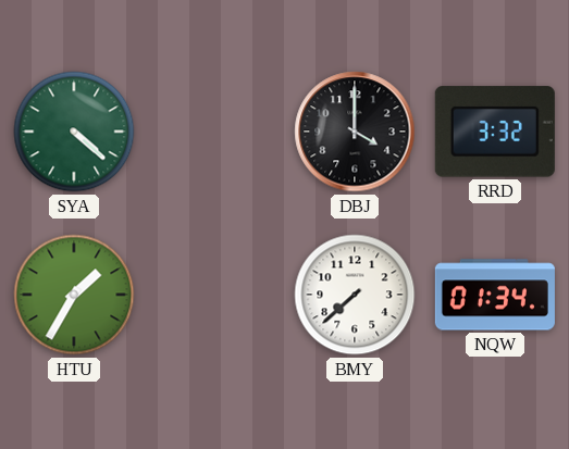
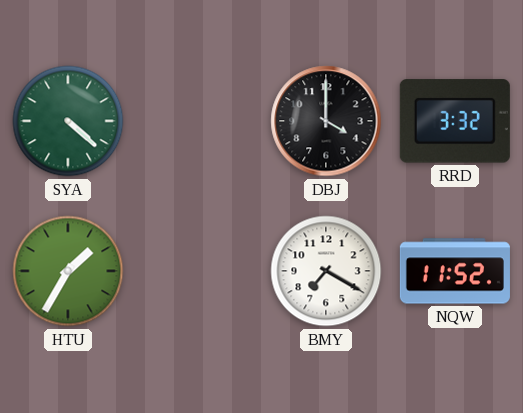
BMY: 7:38 -> 7:20 (326, 271)
NQW: 01:34 -> 11:52 (455, 271)
